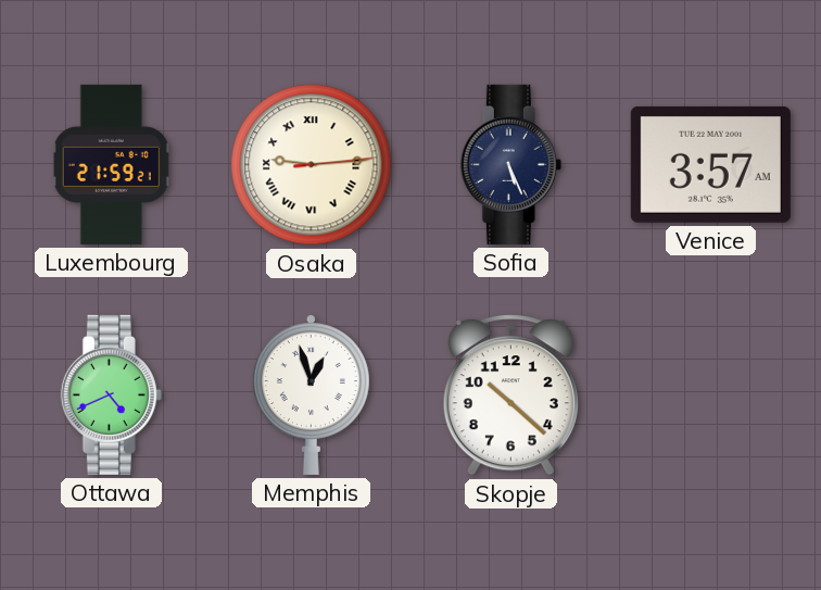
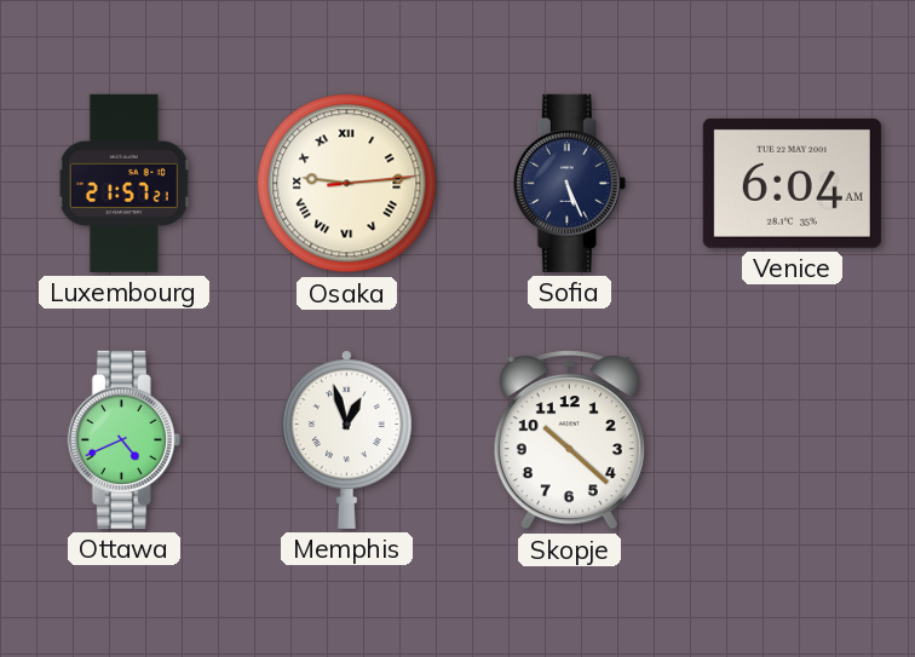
Luxembourg: 21:59 -> 21:57 (125, 183)
Venice: 3:57 -> 6:04 (792, 183)
